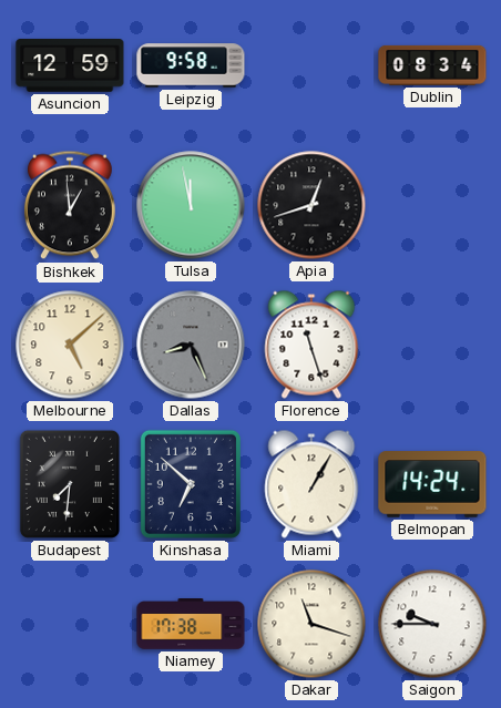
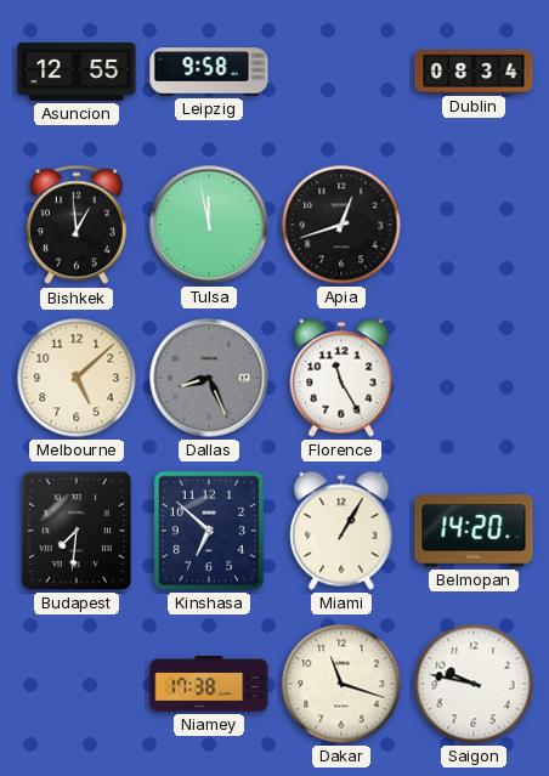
Asuncion: 12:59 -> 12:55 (77, 73)
Florence: 11:27 -> 11:25 (341, 378)
Belmopan: 14:24 -> 14:20 (474, 531)
Saigon: 9:45 -> 9:47 (474, 684)
